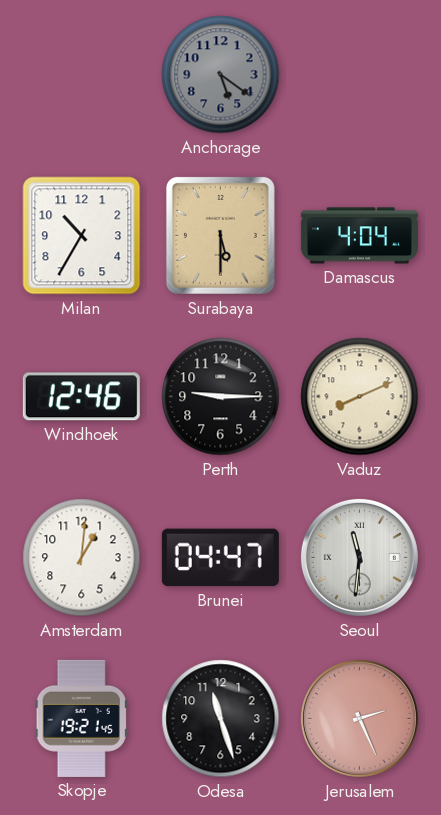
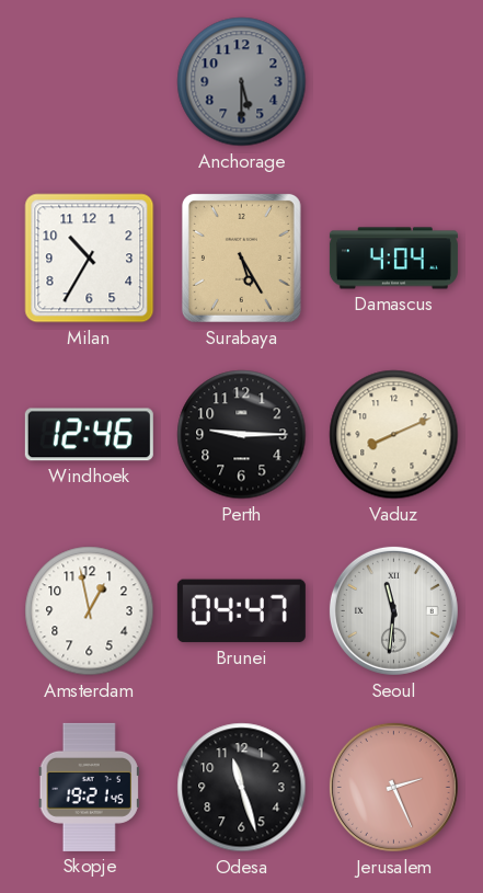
Anchorage: 5:21 -> 5:30 (242, 82)
Surabaya: 5:30 -> 5:25 (241, 257)
Amsterdam: 1:01 -> 12:58 (90, 611)
